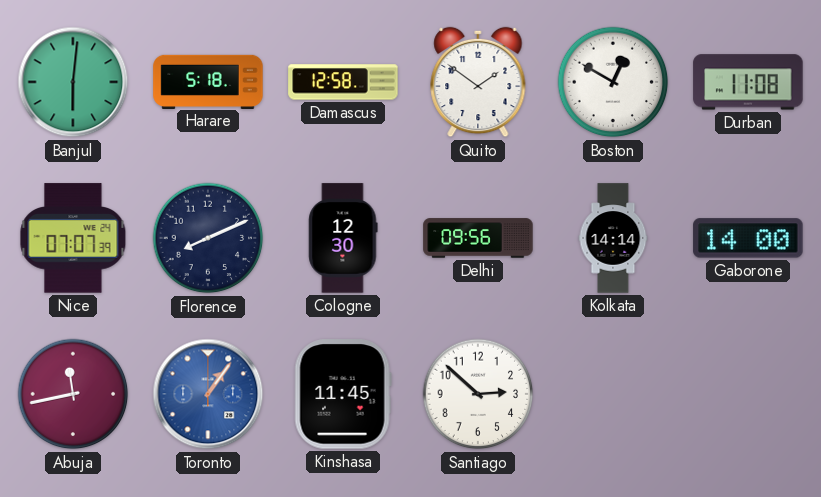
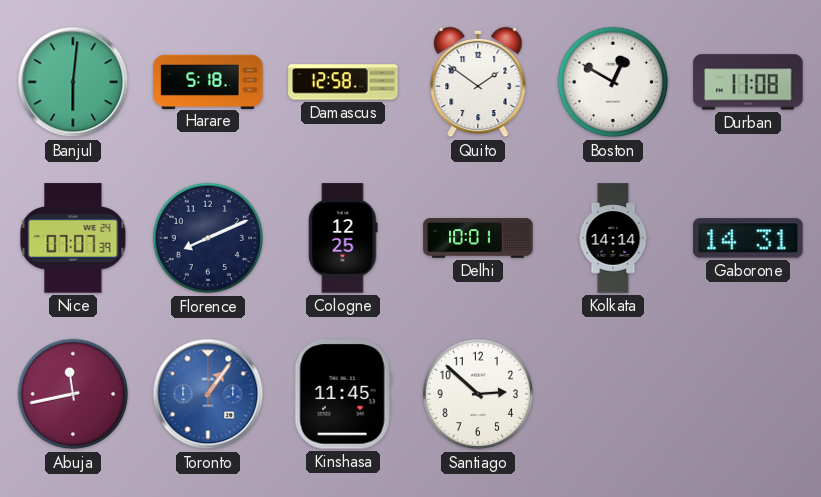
Cologne: 12:30 -> 12:25 (343, 238)
Delhi: 09:56 -> 10:01 (478, 238)
Gaborone: 14:00 -> 14:31 (748, 238)
